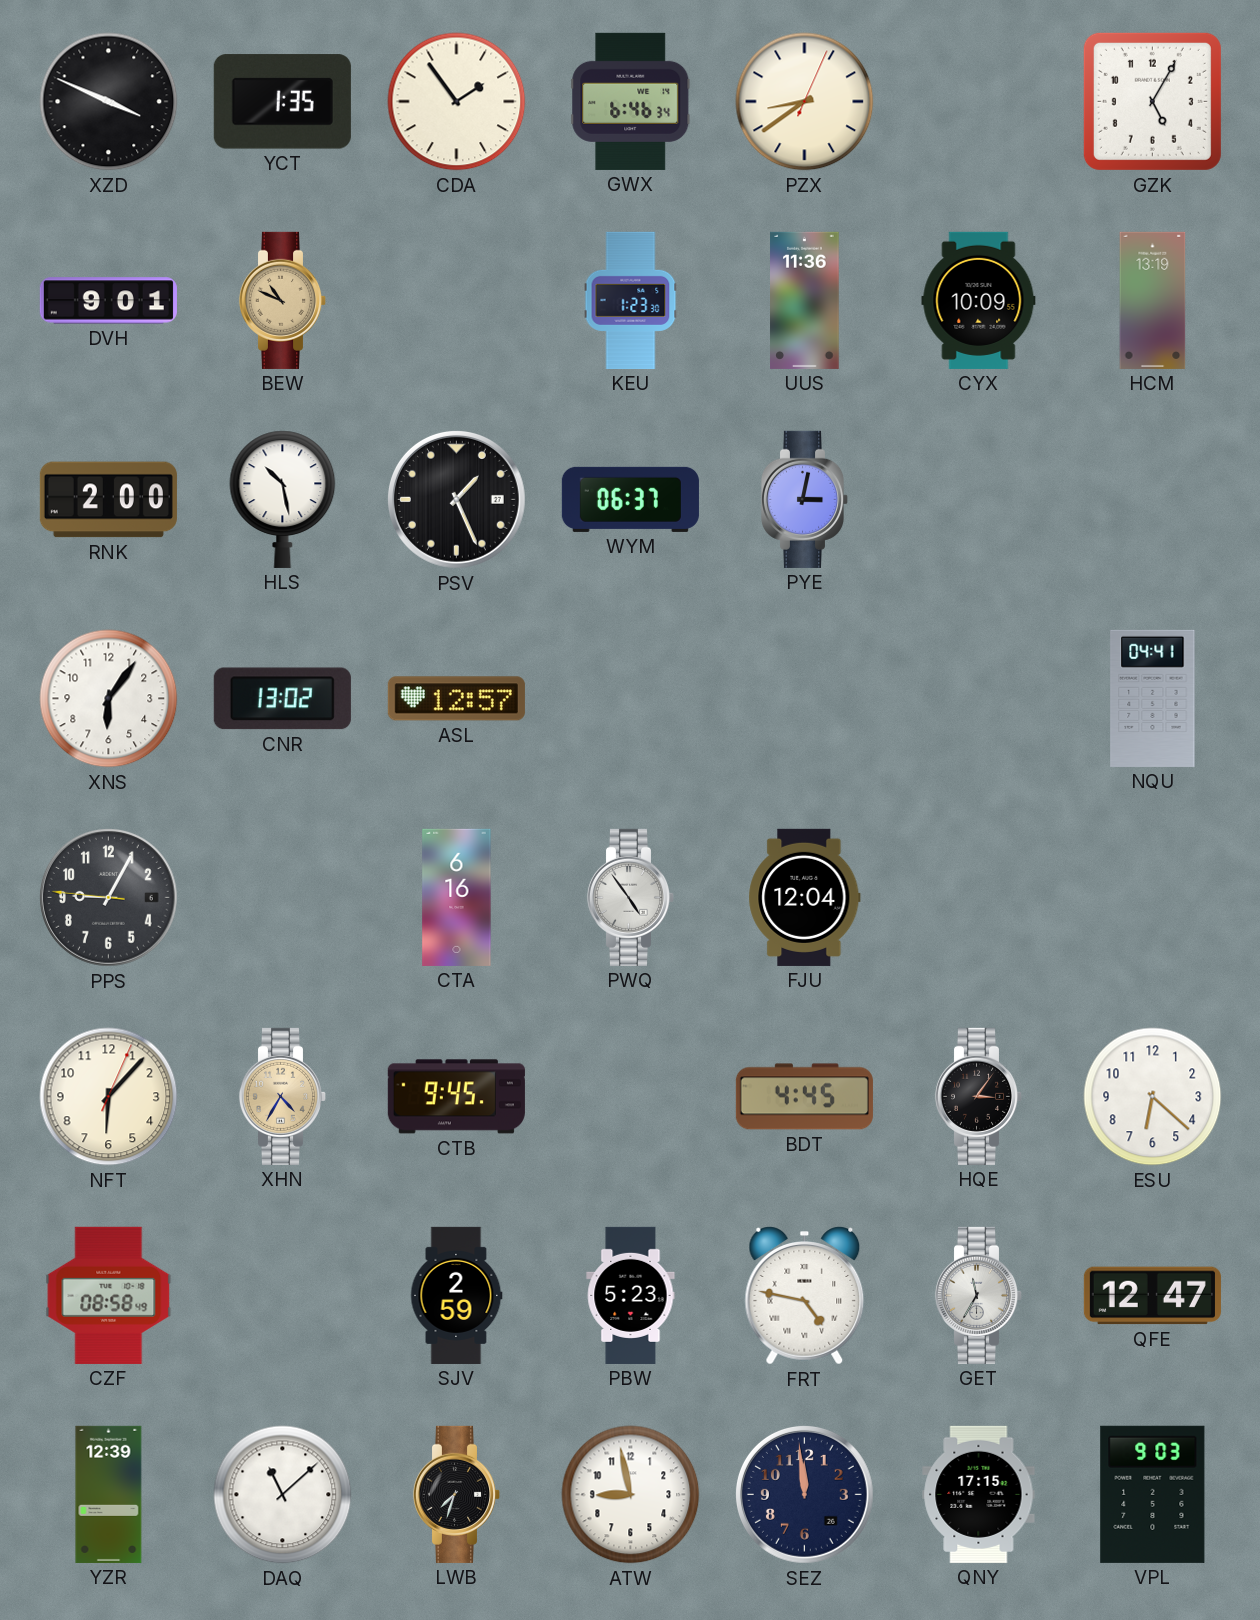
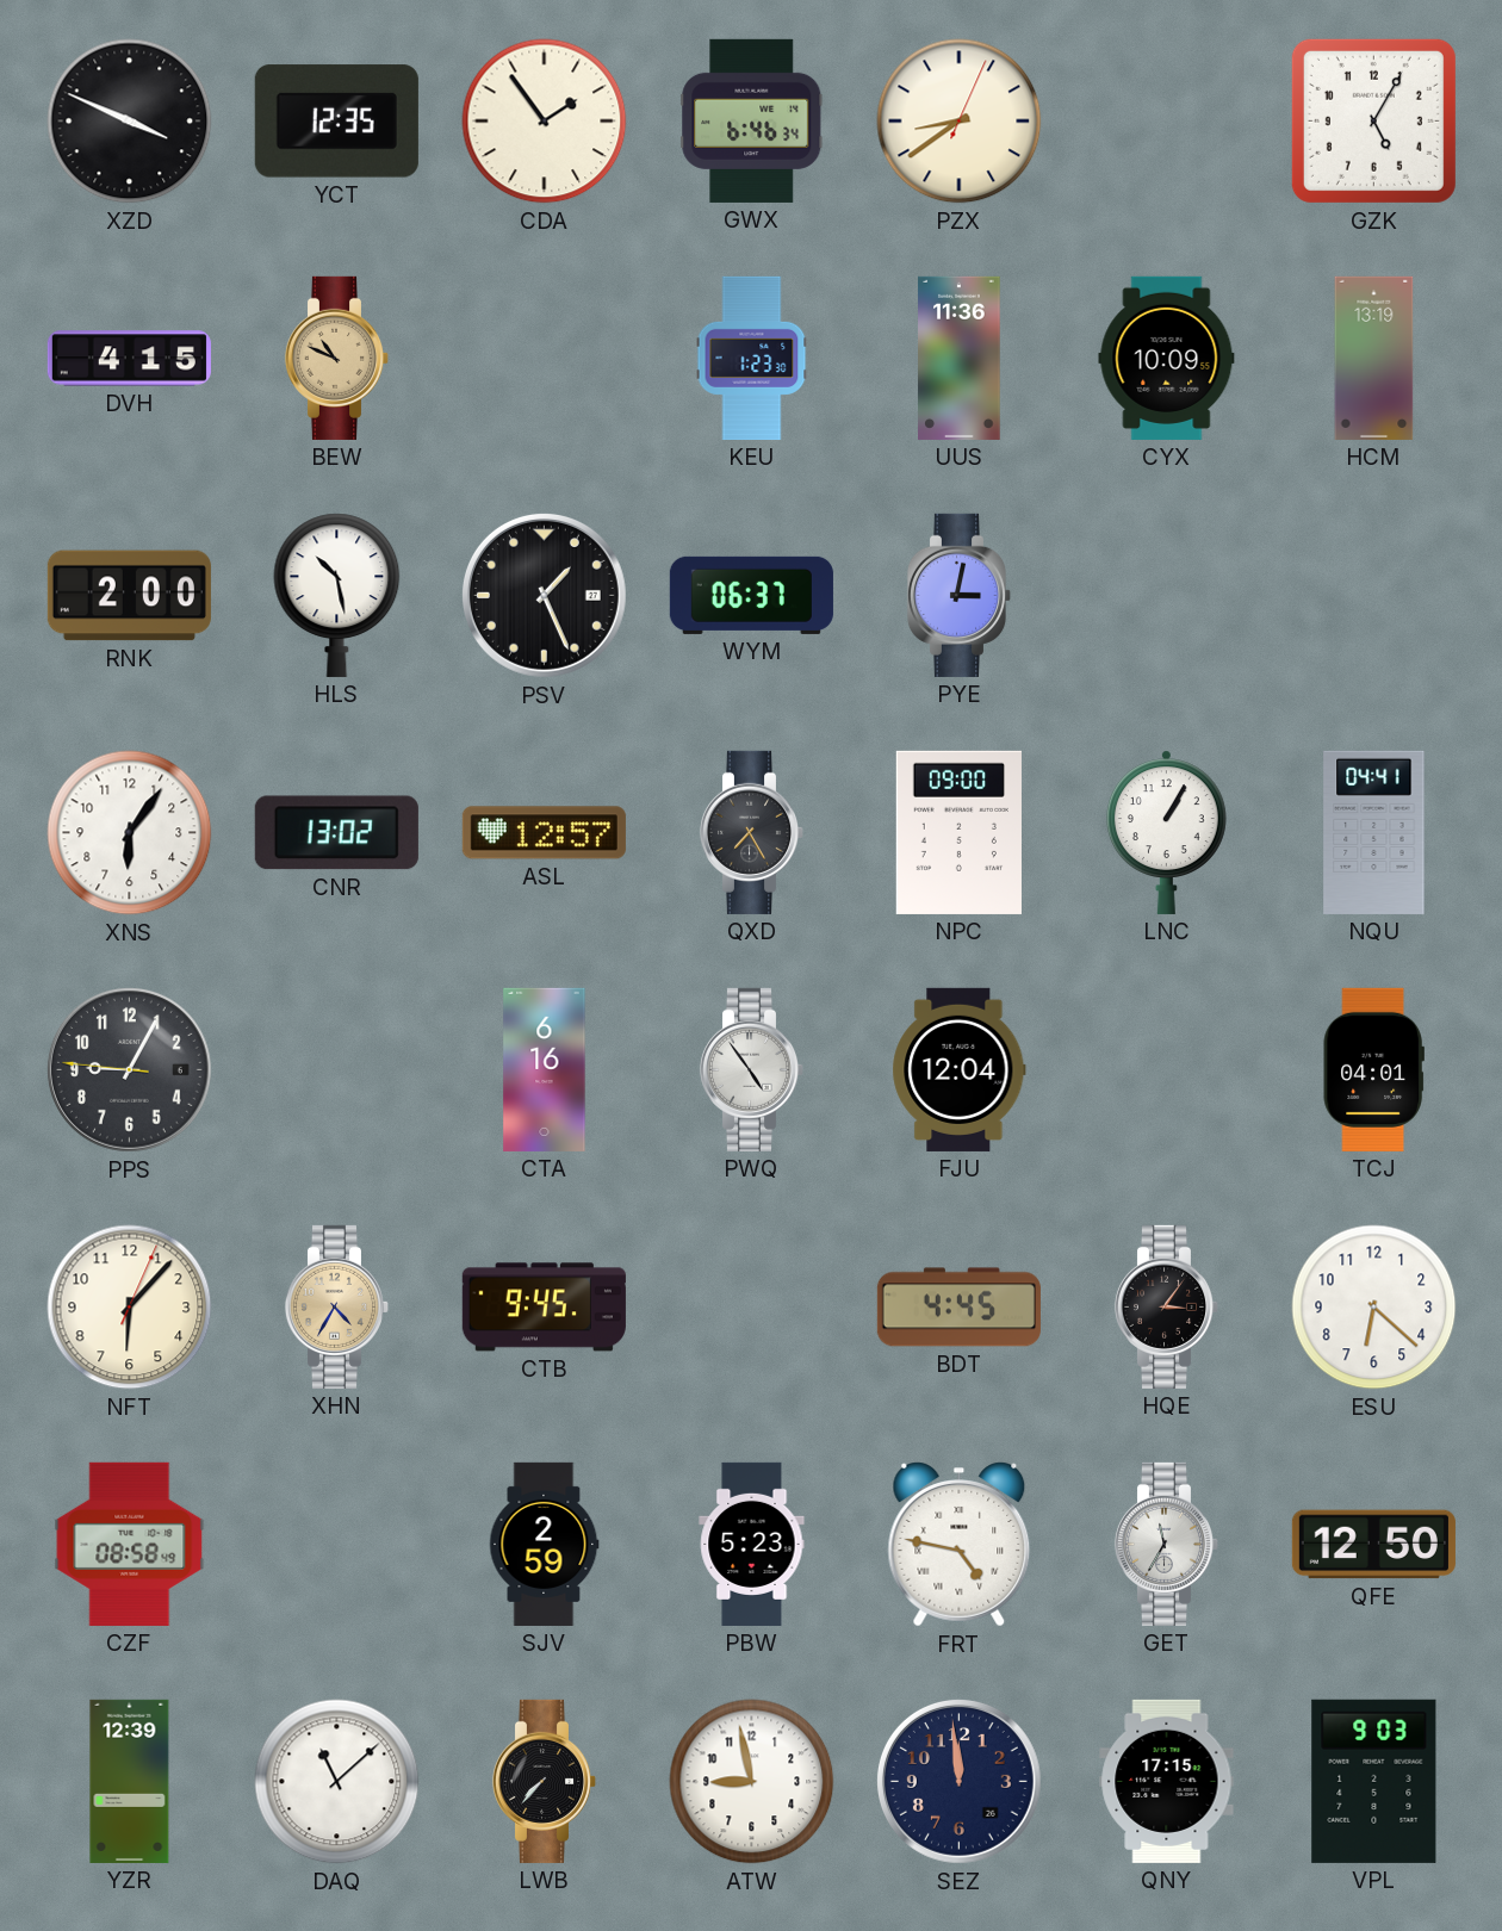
YCT: 1:35 -> 12:35 (336, 122)
DVH: 9:01 -> 4:15 (129, 359)
QXD: none -> 7:25 (752, 832)
NPC: none -> 09:00 (958, 832)
LNC: none -> 1:05 (1166, 832)
TCJ: none -> 04:01 (1373, 1069)
QFE: 12:47 -> 12:50 (1373, 1545)
LWB: 7:33 -> 7:37 (545, 1781)
